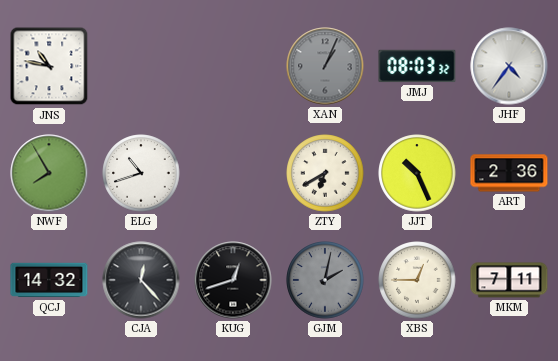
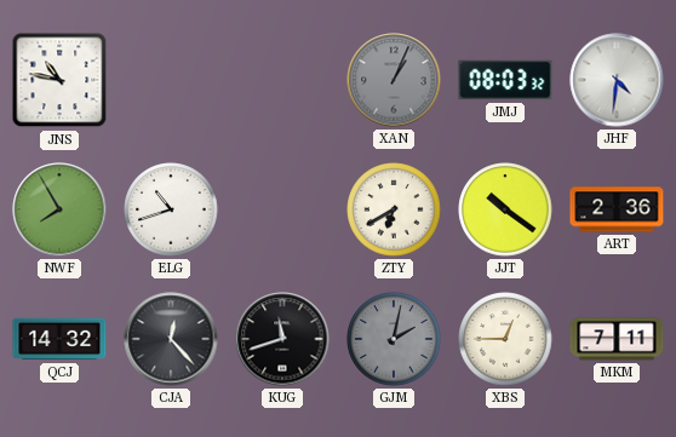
JHF: 4:36 -> 4:31 (617, 80)
JJT: 10:26 -> 10:21 (505, 209)
KUG: 12:42 -> 11:42 (282, 339)
